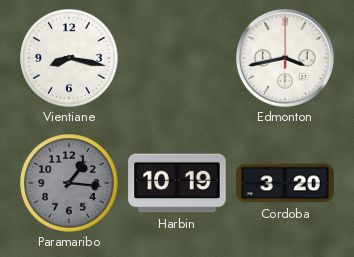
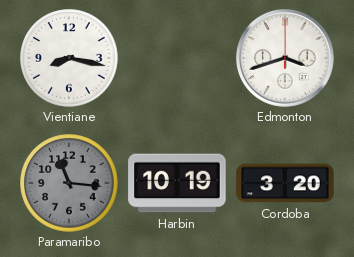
Edmonton: 3:43 -> 3:42 (285, 58)
Paramaribo: 1:16 -> 11:16 (69, 183)
